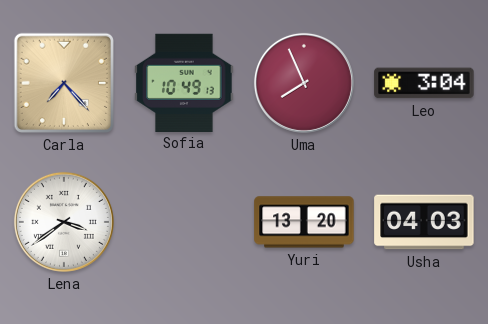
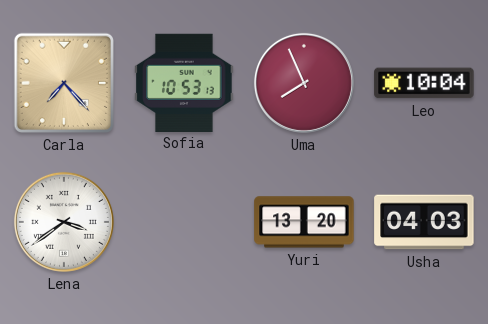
Sofia: 10:49 -> 10:53 (184, 82)
Leo: 3:04 -> 10:04 (424, 83)
